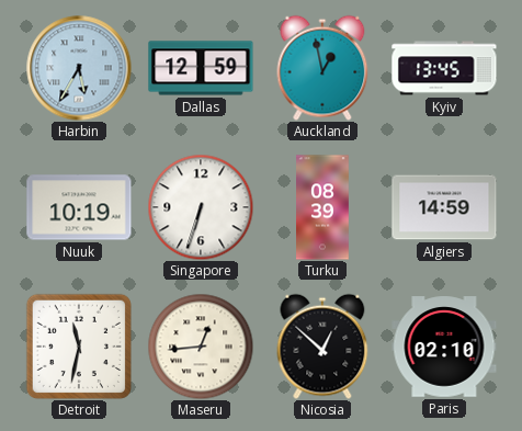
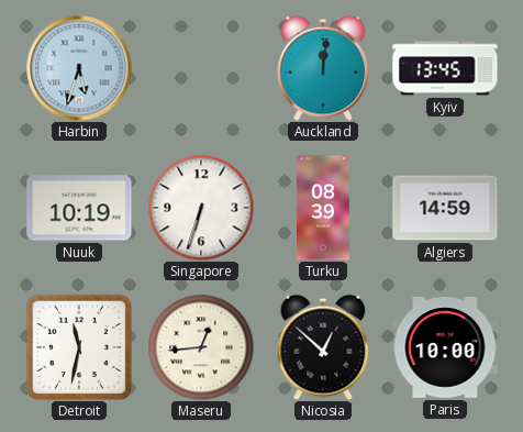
Harbin: 5:35 -> 5:33 (79, 68)
Dallas: 12:59 -> none (201, 68)
Auckland: 12:58 -> 12:01 (323, 68)
Paris: 02:10 -> 10:00 (445, 347)
